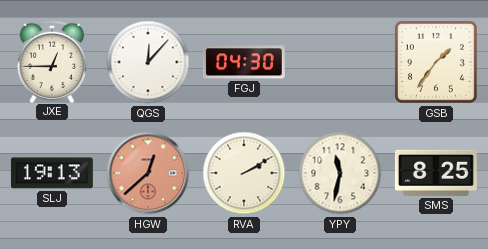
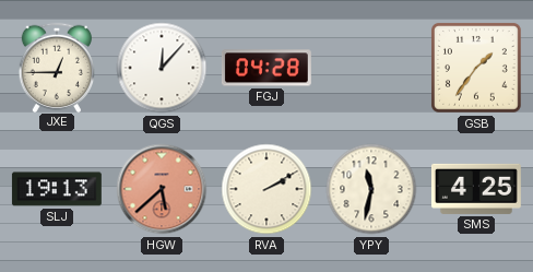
FGJ: 04:30 -> 04:28 (266, 68)
HGW: 12:38 -> 5:38 (162, 189)
SMS: 8:25 -> 4:25 (476, 189)
